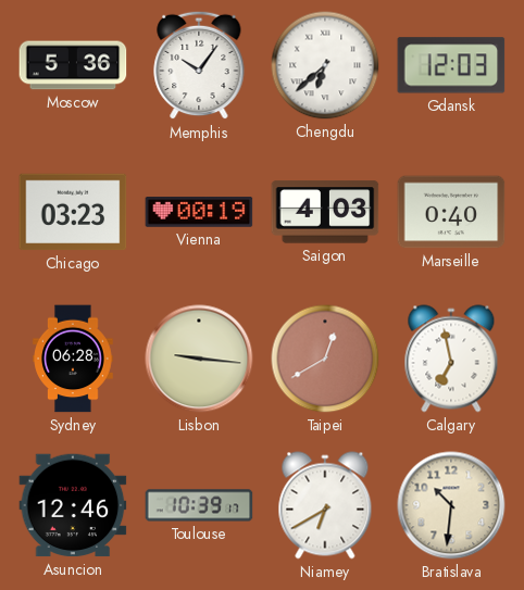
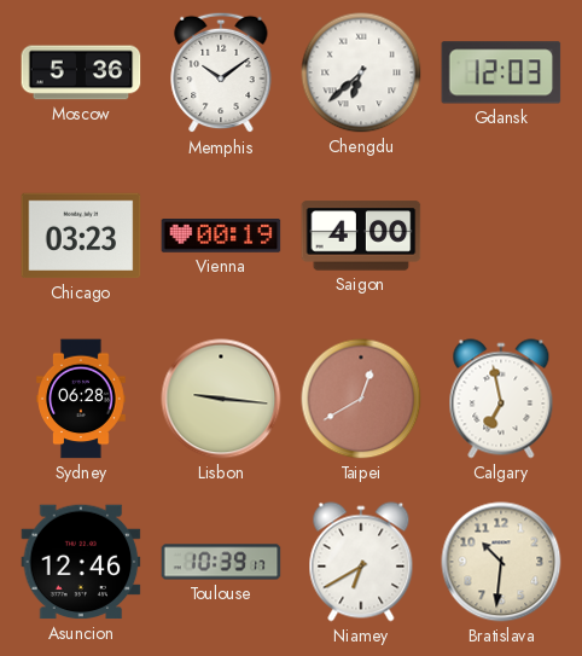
Memphis: 10:06 -> 10:09 (221, 72)
Saigon: 4:03 -> 4:00 (361, 236)
Marseille: 0:40 -> none (451, 212)
